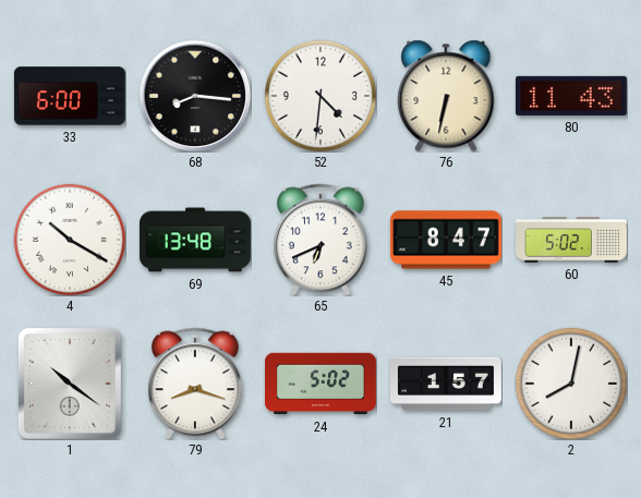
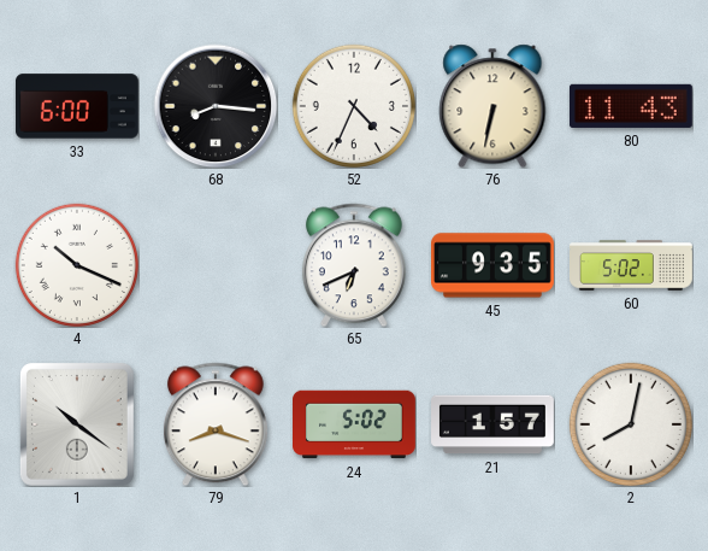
52: 4:31 -> 4:34 (354, 106)
4: 10:20 -> 10:19 (77, 265)
69: 13:48 -> none (196, 240)
45: 8:47 -> 9:35 (494, 265)
